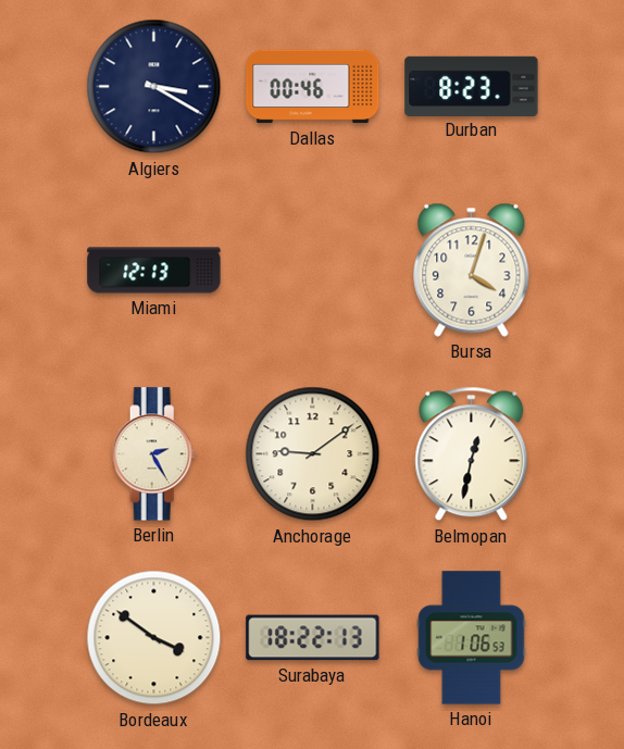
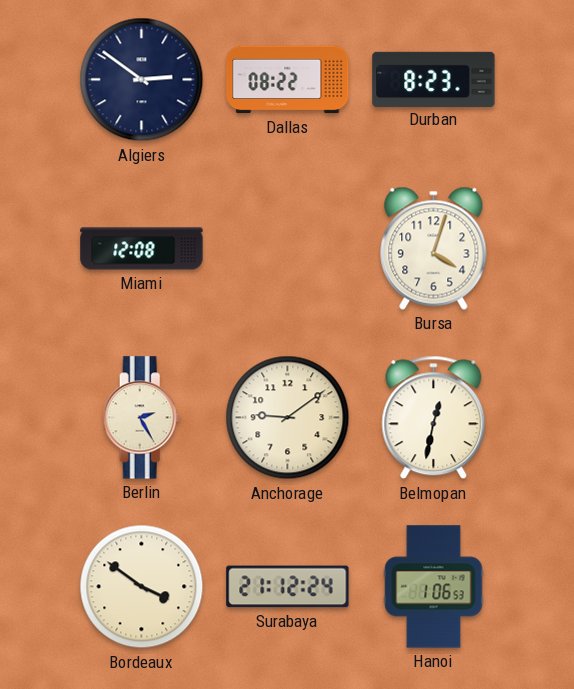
Algiers: 3:20 -> 2:51 (142, 80)
Dallas: 00:46 -> 08:22 (288, 80)
Miami: 12:13 -> 12:08 (142, 249)
Surabaya: 18:22 -> 21:12 (288, 587)
